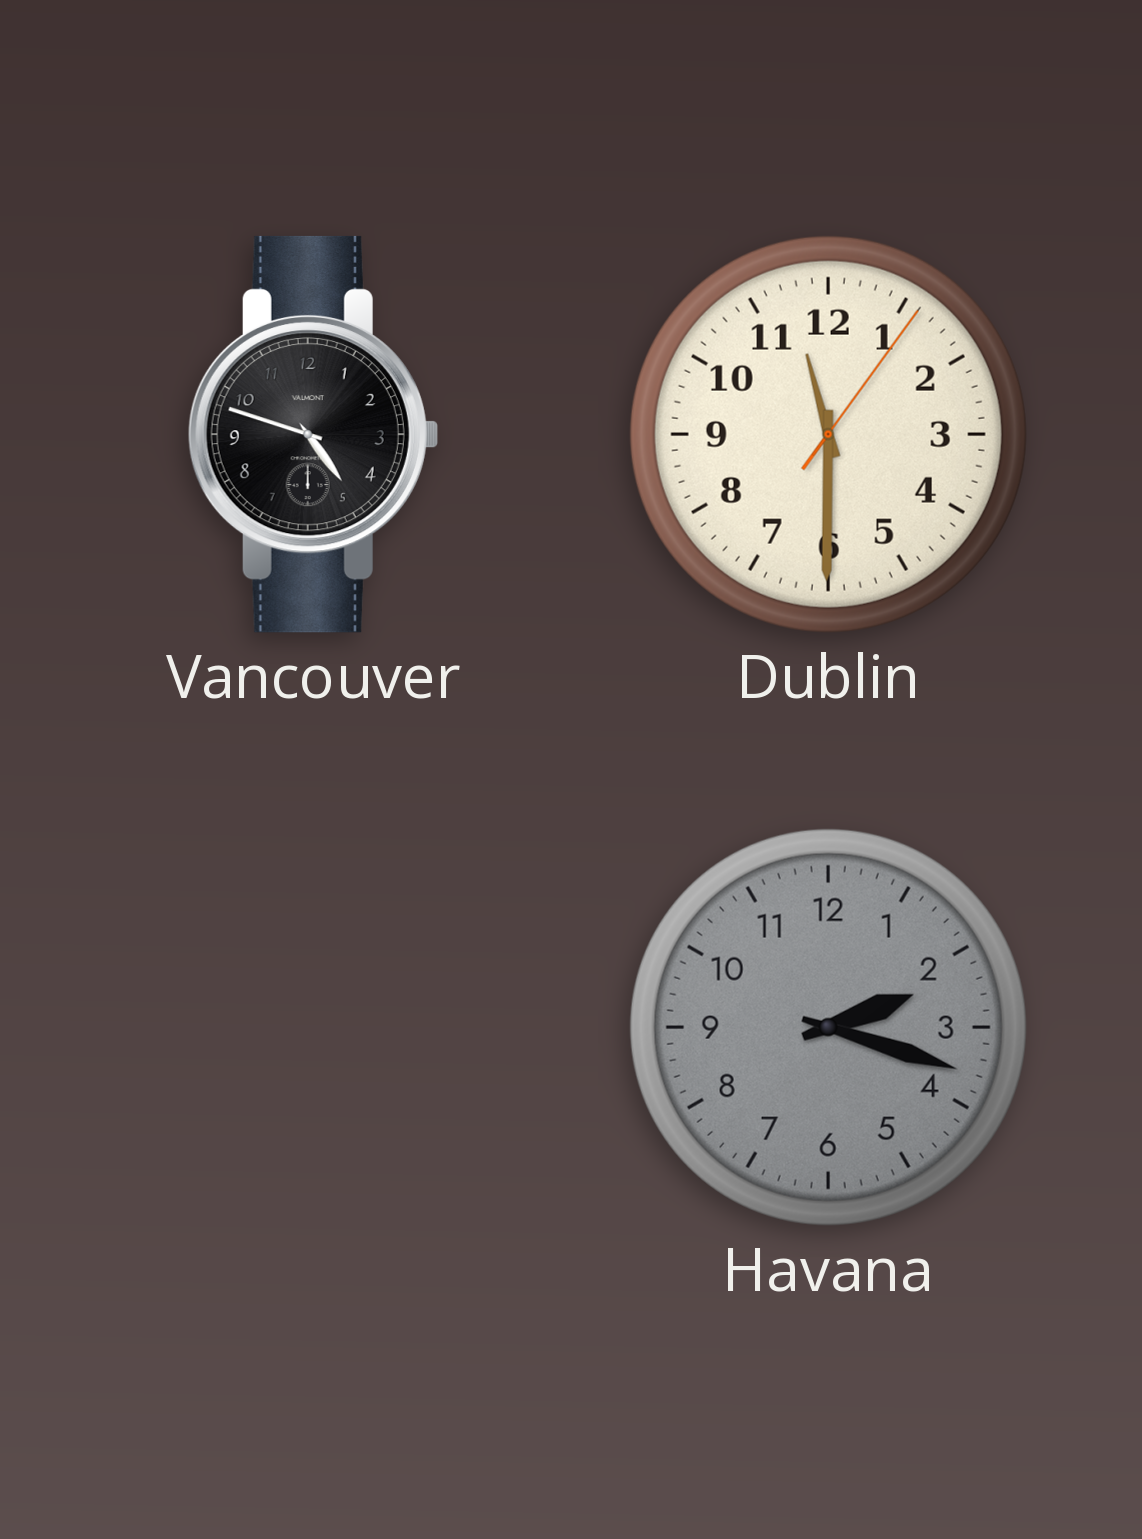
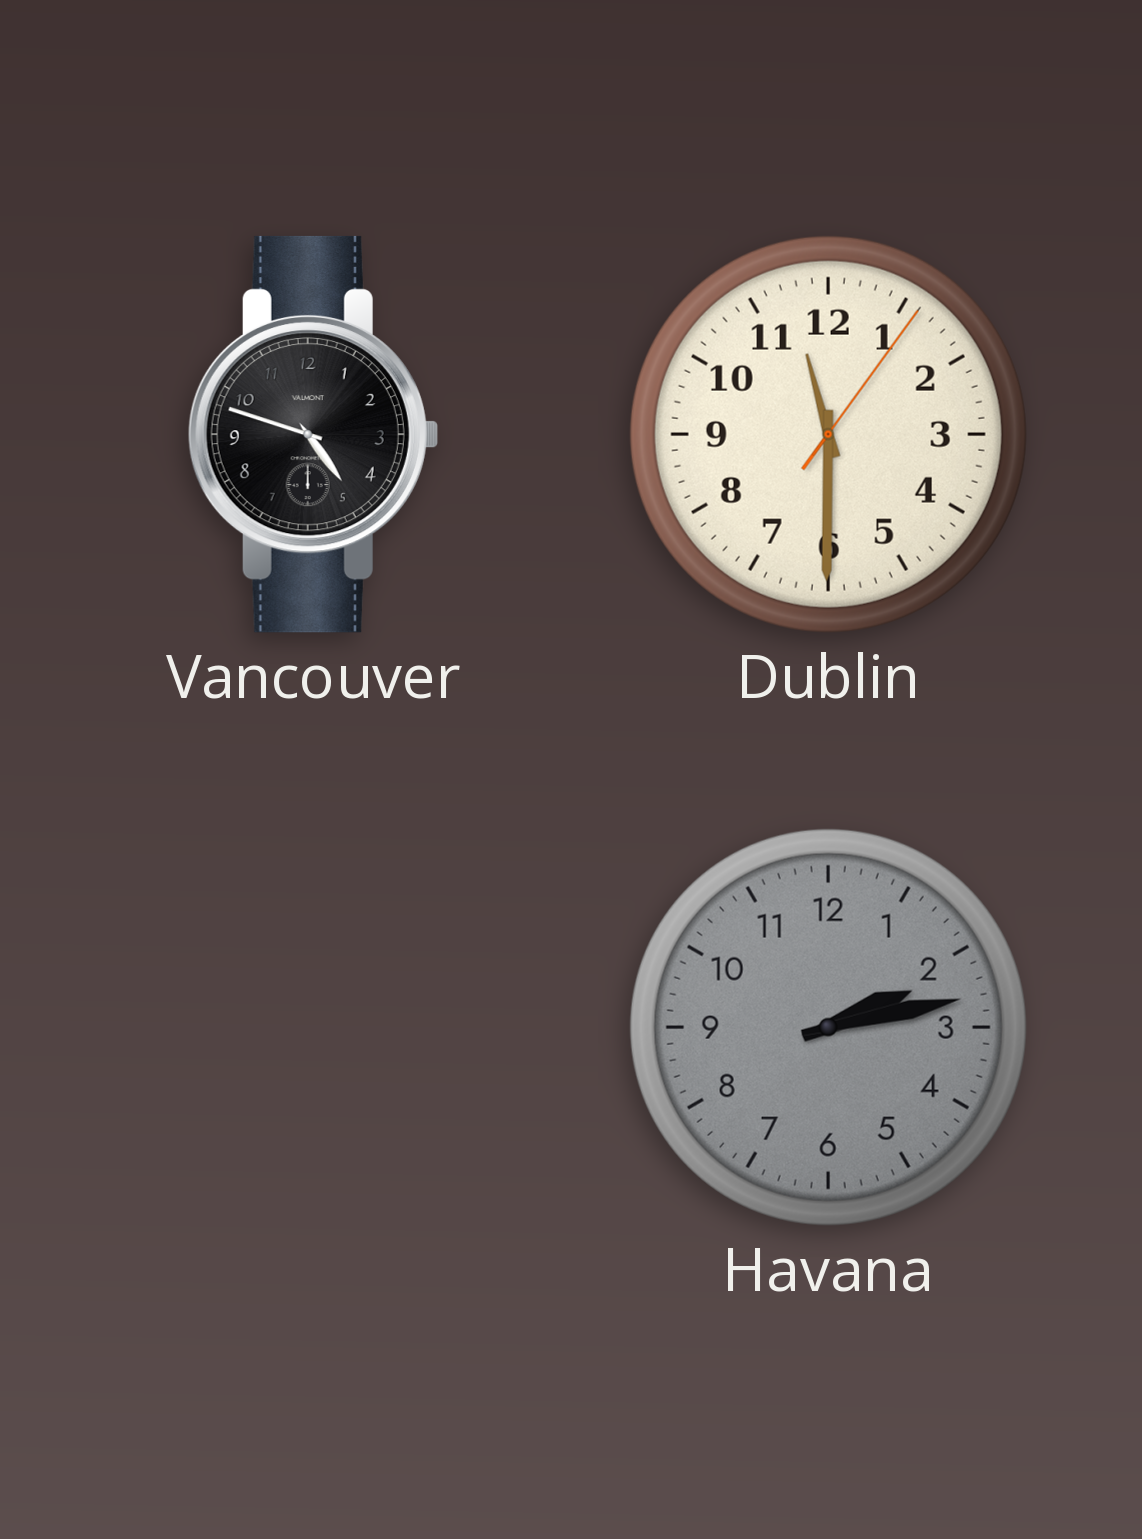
Havana: 2:18 -> 2:13 (828, 1027)
